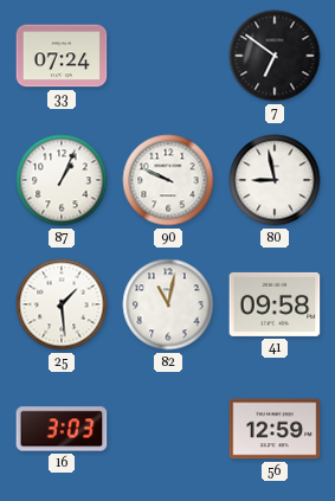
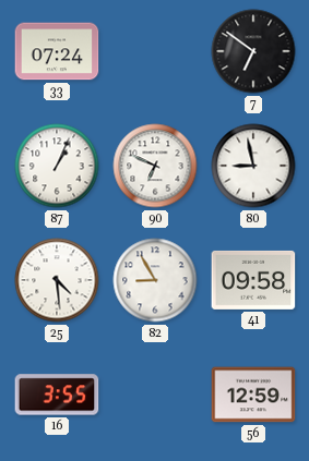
90: 9:49 -> 6:49 (155, 166)
25: 1:29 -> 4:29 (57, 280)
82: 11:02 -> 8:55 (155, 280)
16: 3:03 -> 3:55 (57, 395)
